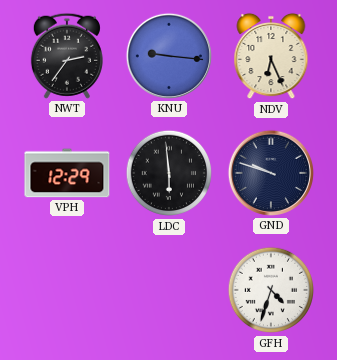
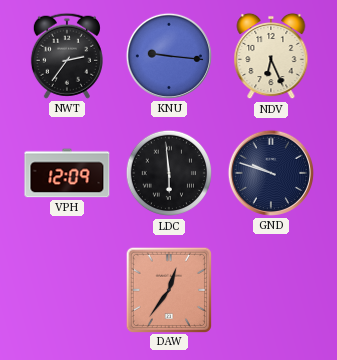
VPH: 12:29 -> 12:09 (67, 173)
DAW: none -> 12:36 (168, 289)
GFH: 4:33 -> none (271, 290)
